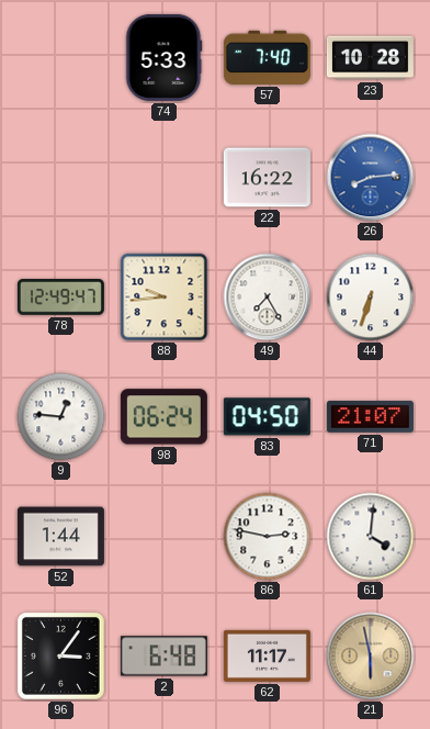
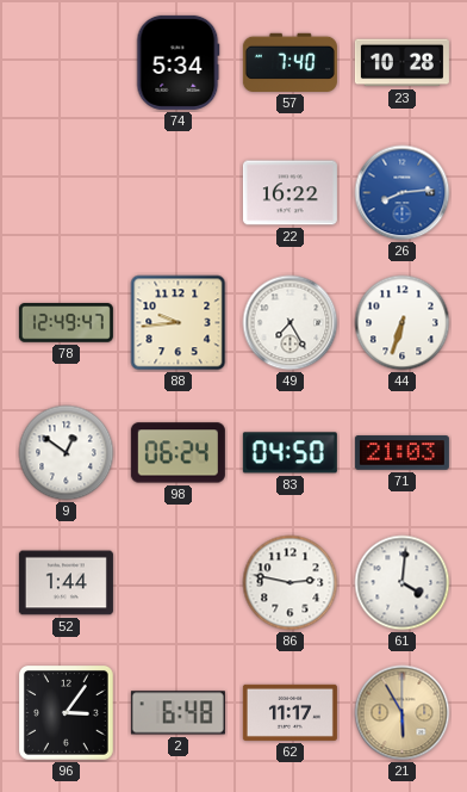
74: 5:33 -> 5:34 (179, 62)
9: 12:46 -> 12:51 (67, 453)
71: 21:07 -> 21:03 (401, 453)
21: 5:58 -> 5:55 (403, 713)
